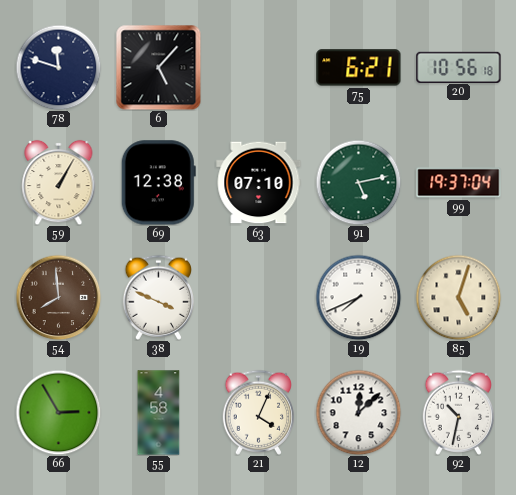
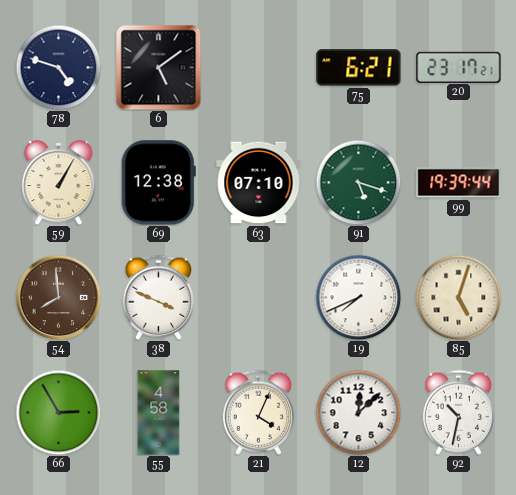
78: 11:48 -> 4:48 (58, 67)
6: 5:07 -> 5:09 (158, 67)
20: 10:56 -> 23:17 (459, 67)
91: 5:13 -> 5:18 (358, 182)
99: 19:37 -> 19:39 (459, 183)
